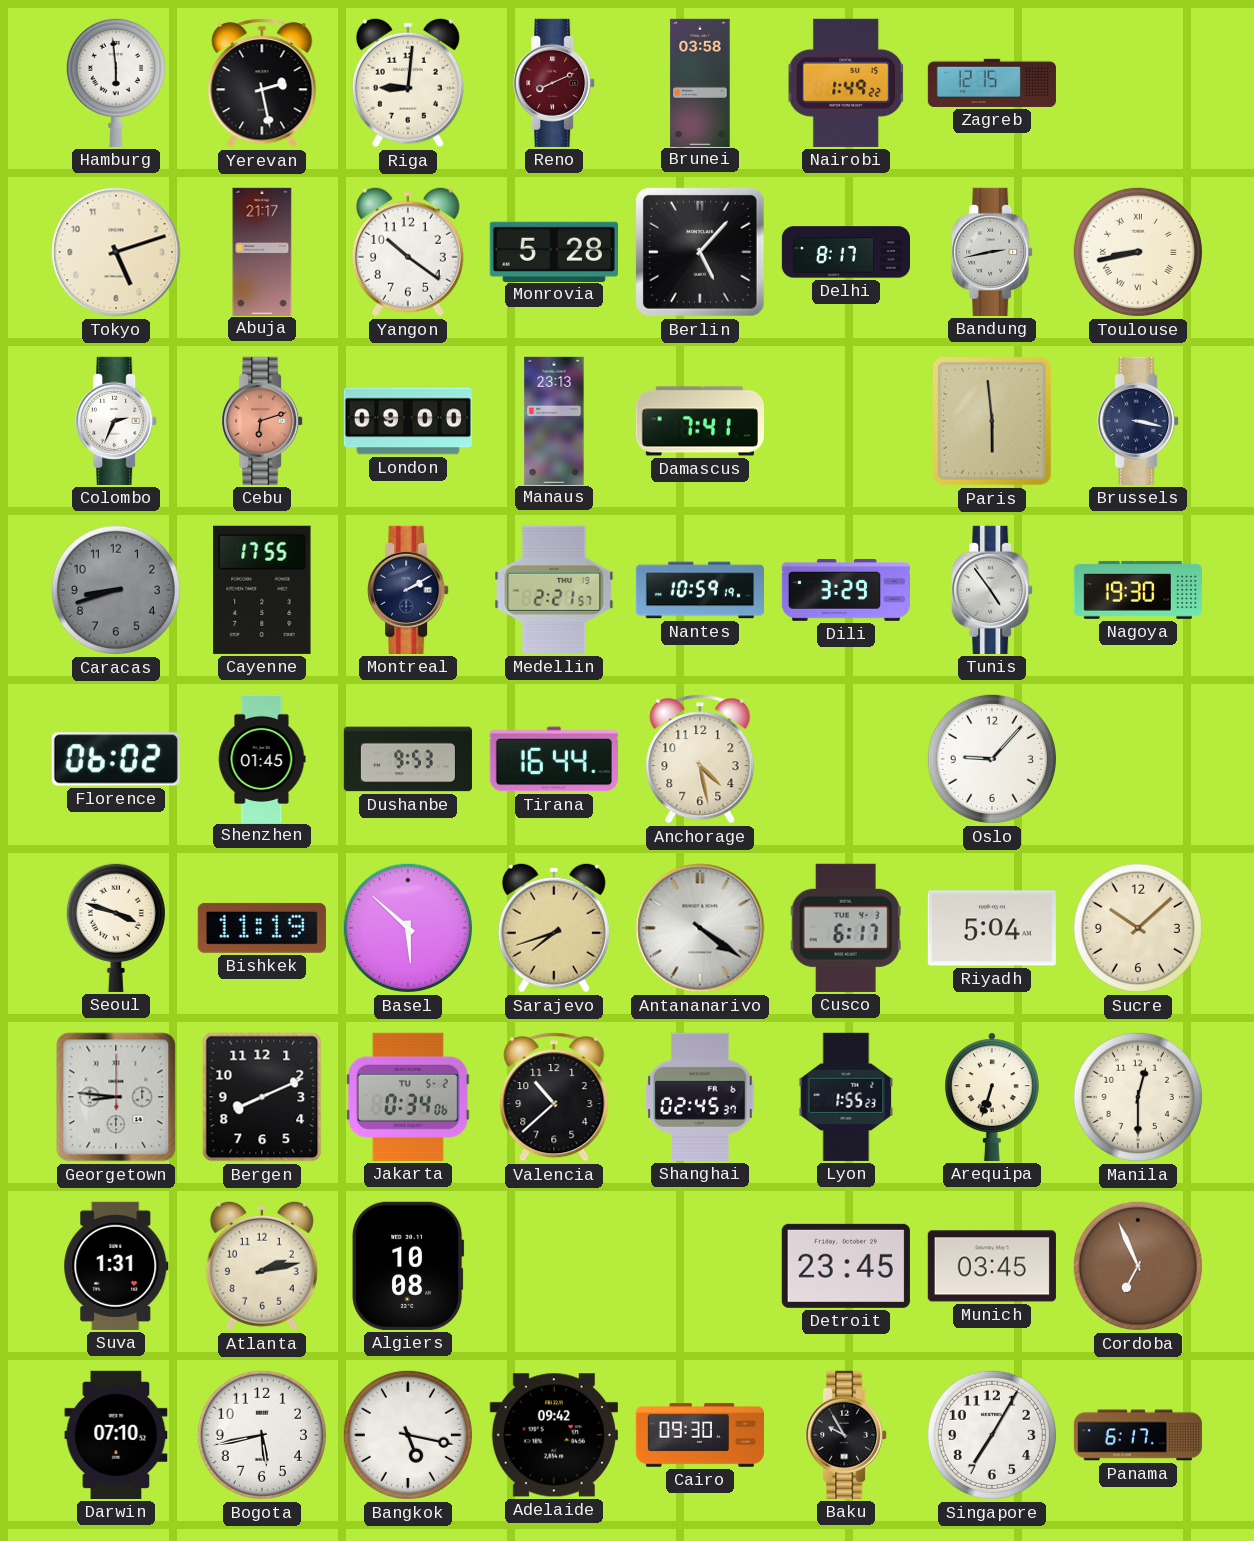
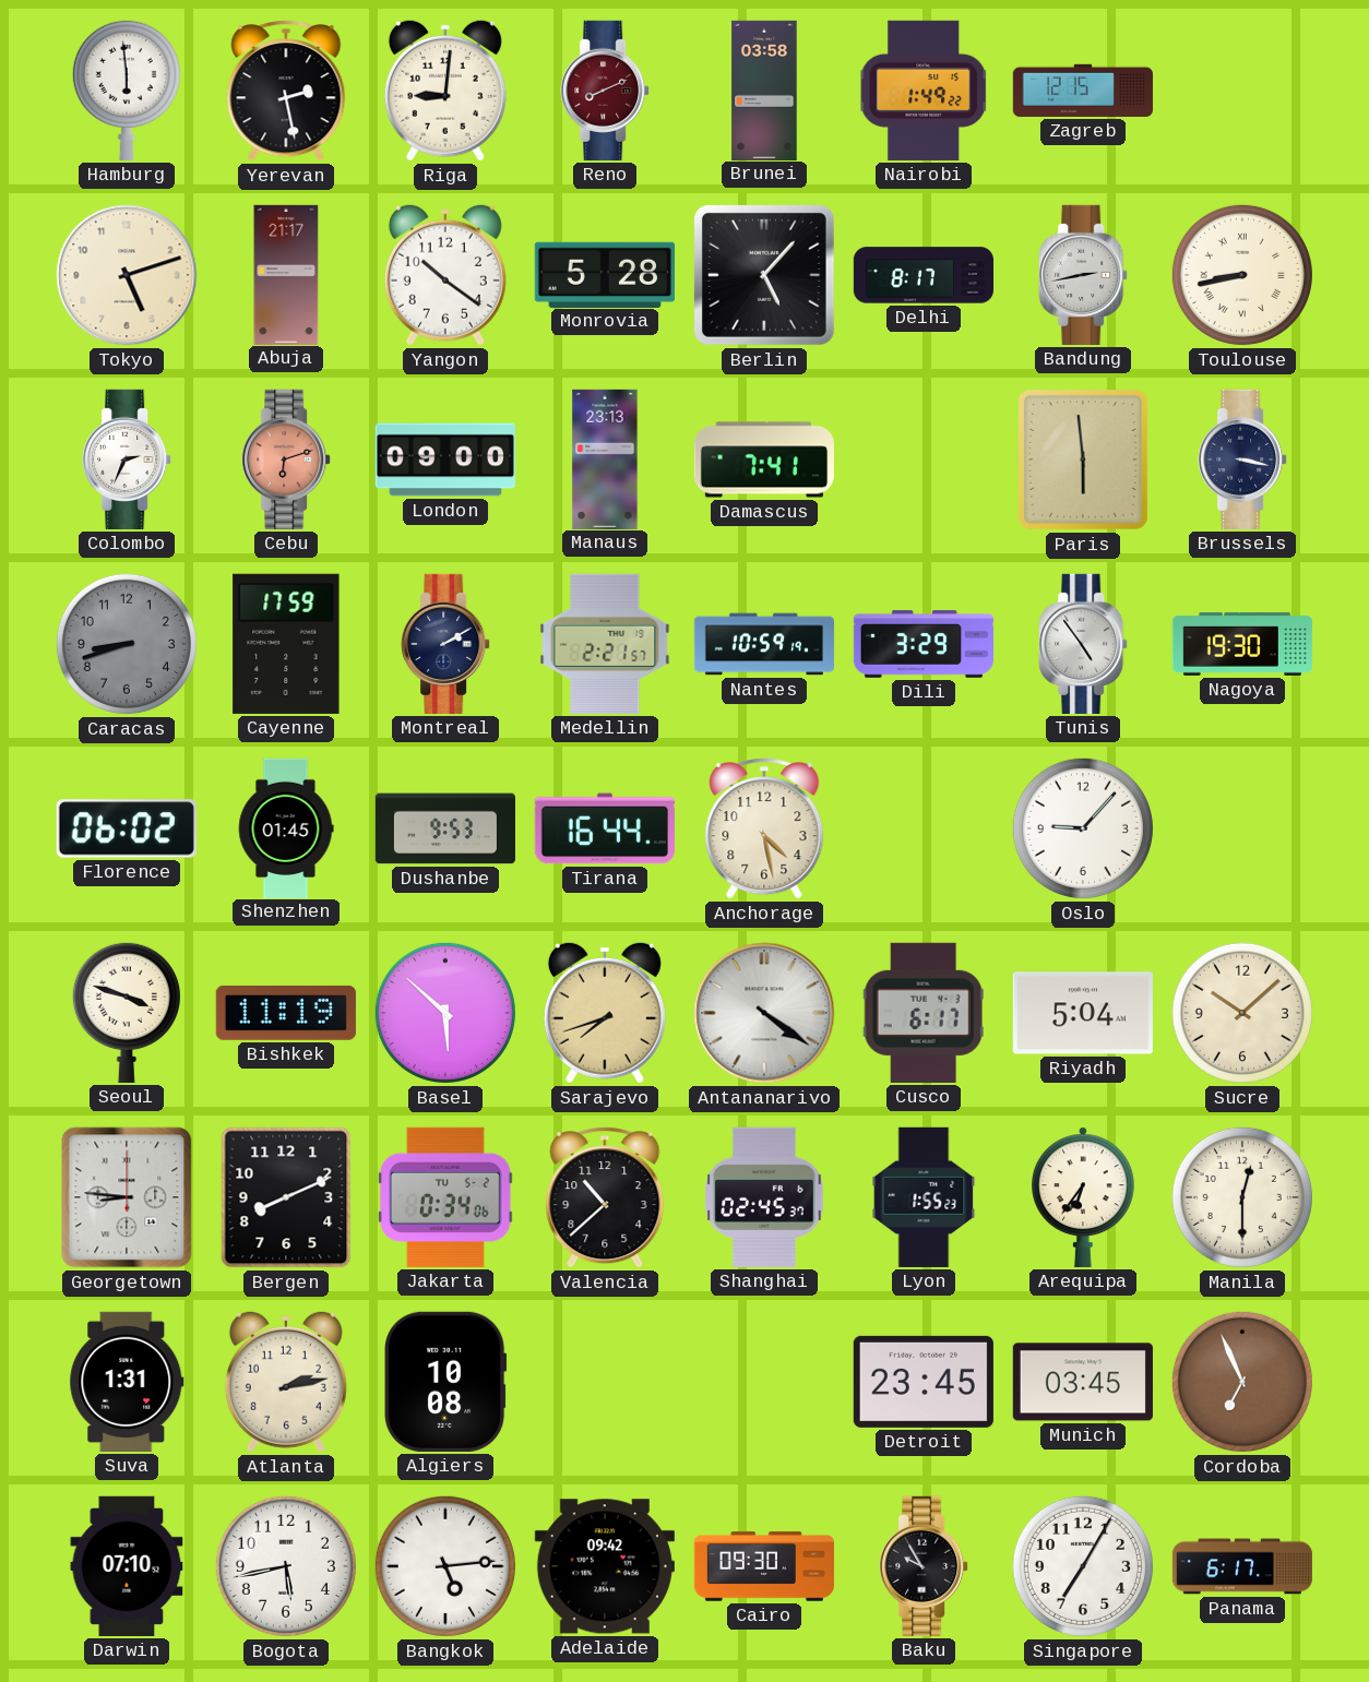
Cayenne: 17:55 -> 17:59 (286, 644)
Arequipa: 6:33 -> 6:36 (1084, 1197)
Bangkok: 5:17 -> 5:14 (445, 1566)
